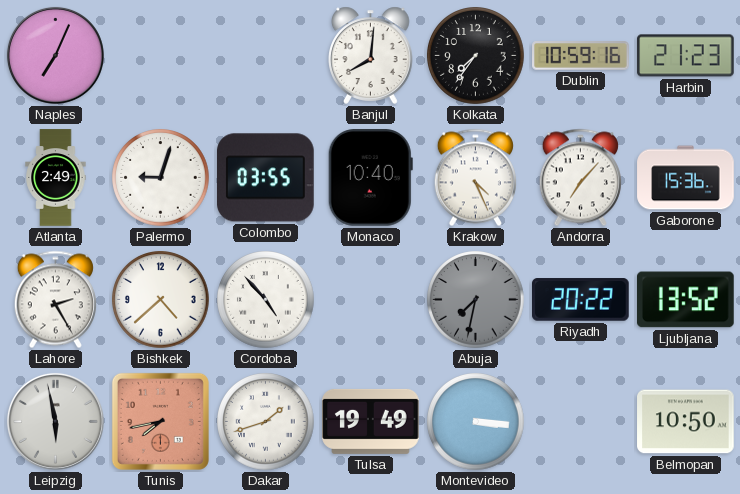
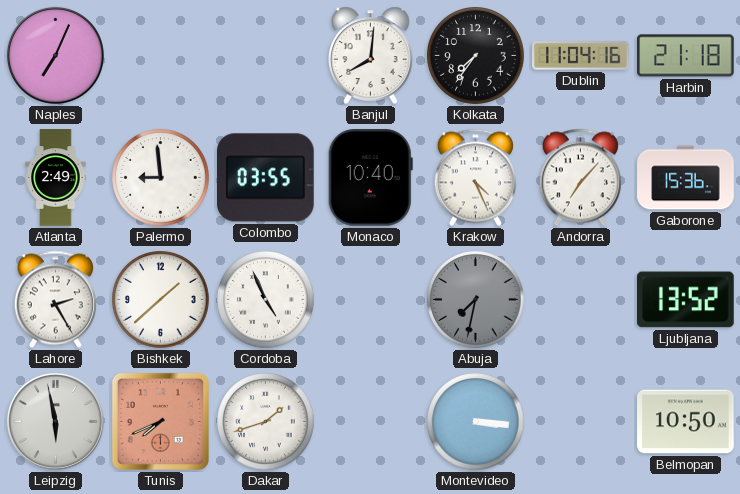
Dublin: 10:59 -> 11:04 (581, 56)
Harbin: 21:23 -> 21:18 (686, 56)
Palermo: 9:03 -> 8:59 (161, 178)
Bishkek: 4:38 -> 1:38 (161, 300)
Cordoba: 4:53 -> 4:56 (266, 300)
Riyadh: 20:22 -> none (581, 300)
Tunis: 7:43 -> 7:41 (160, 421)
Tulsa: 19:49 -> none (371, 421)
